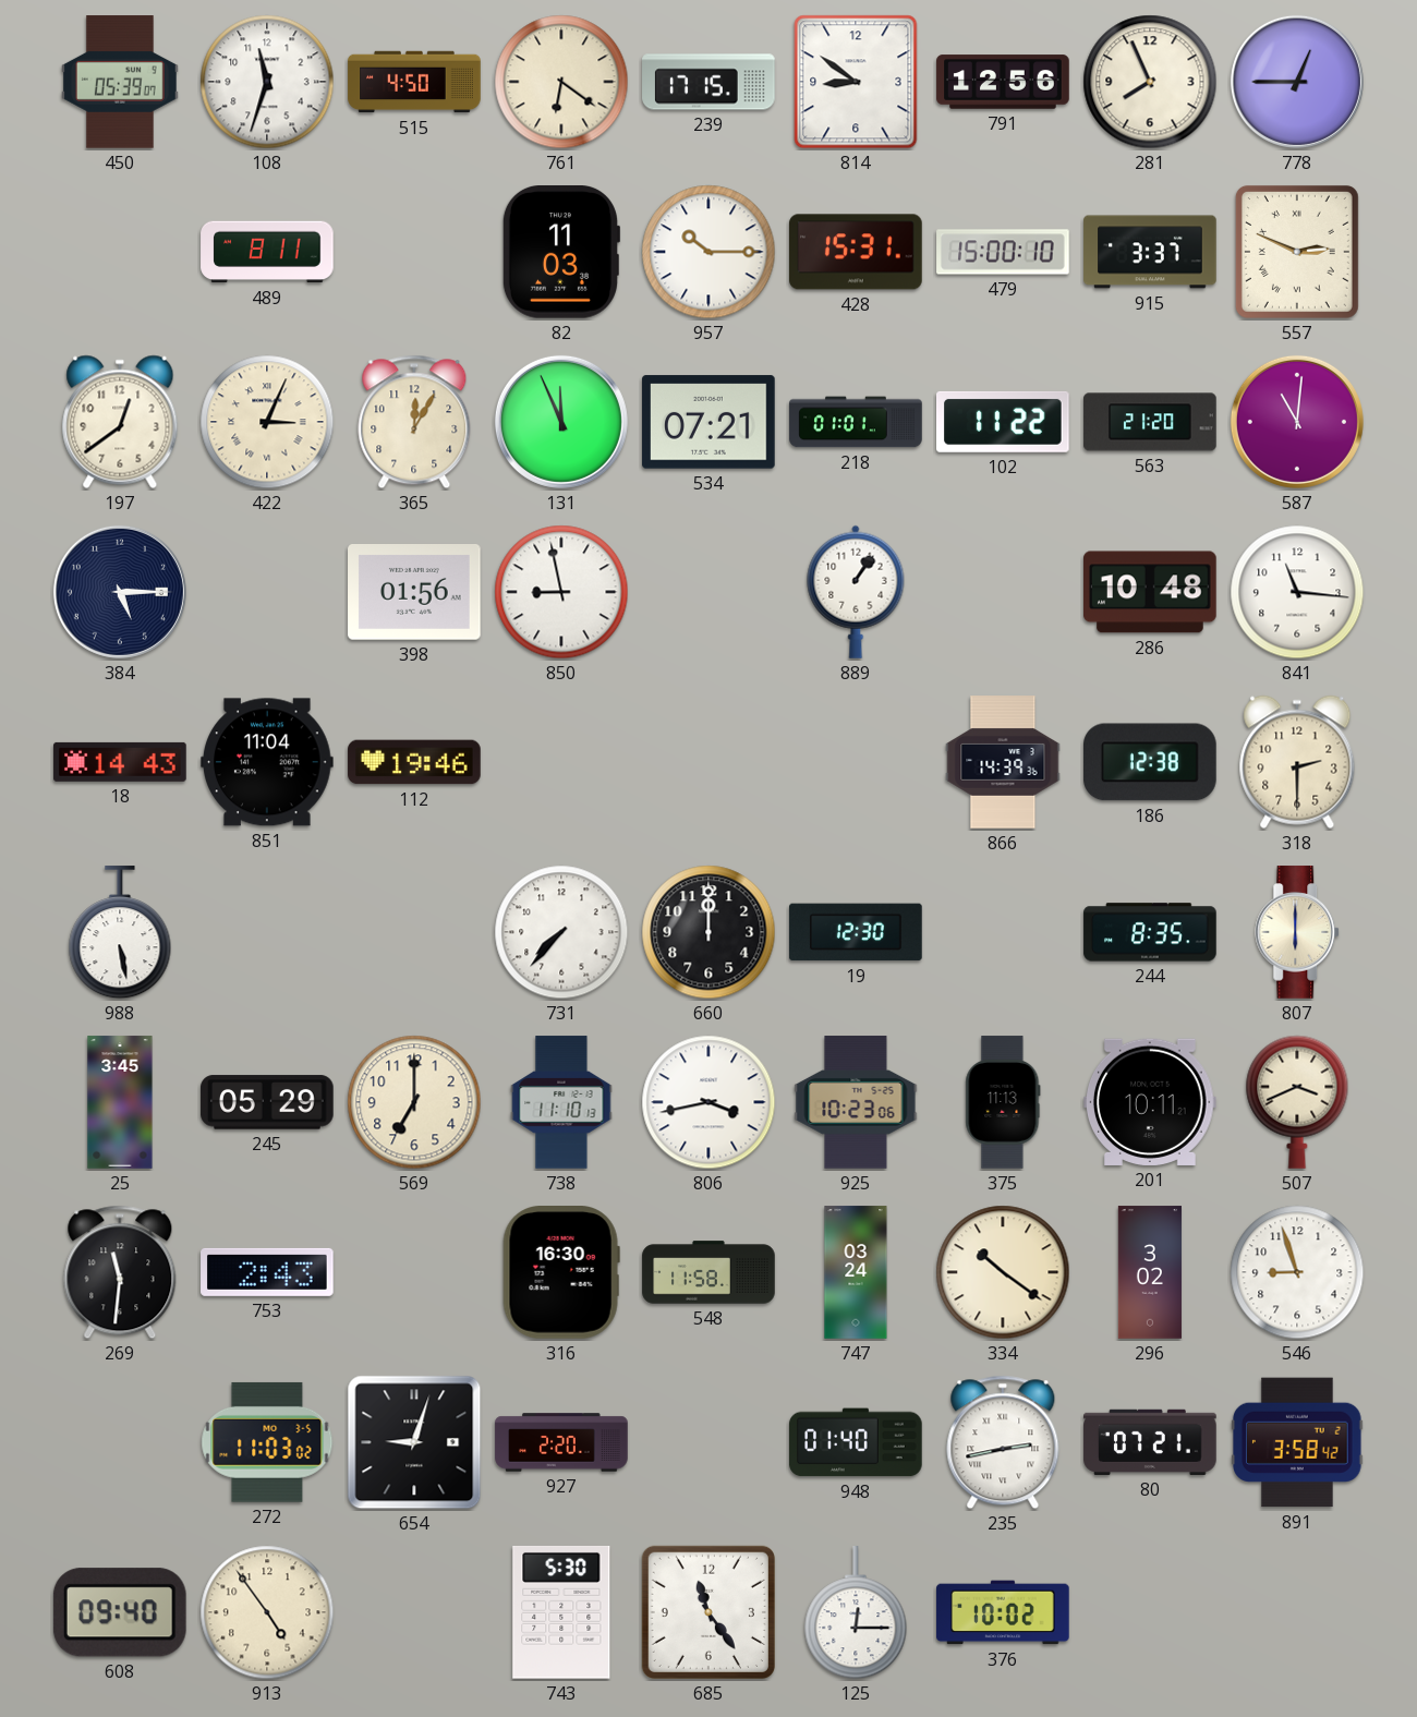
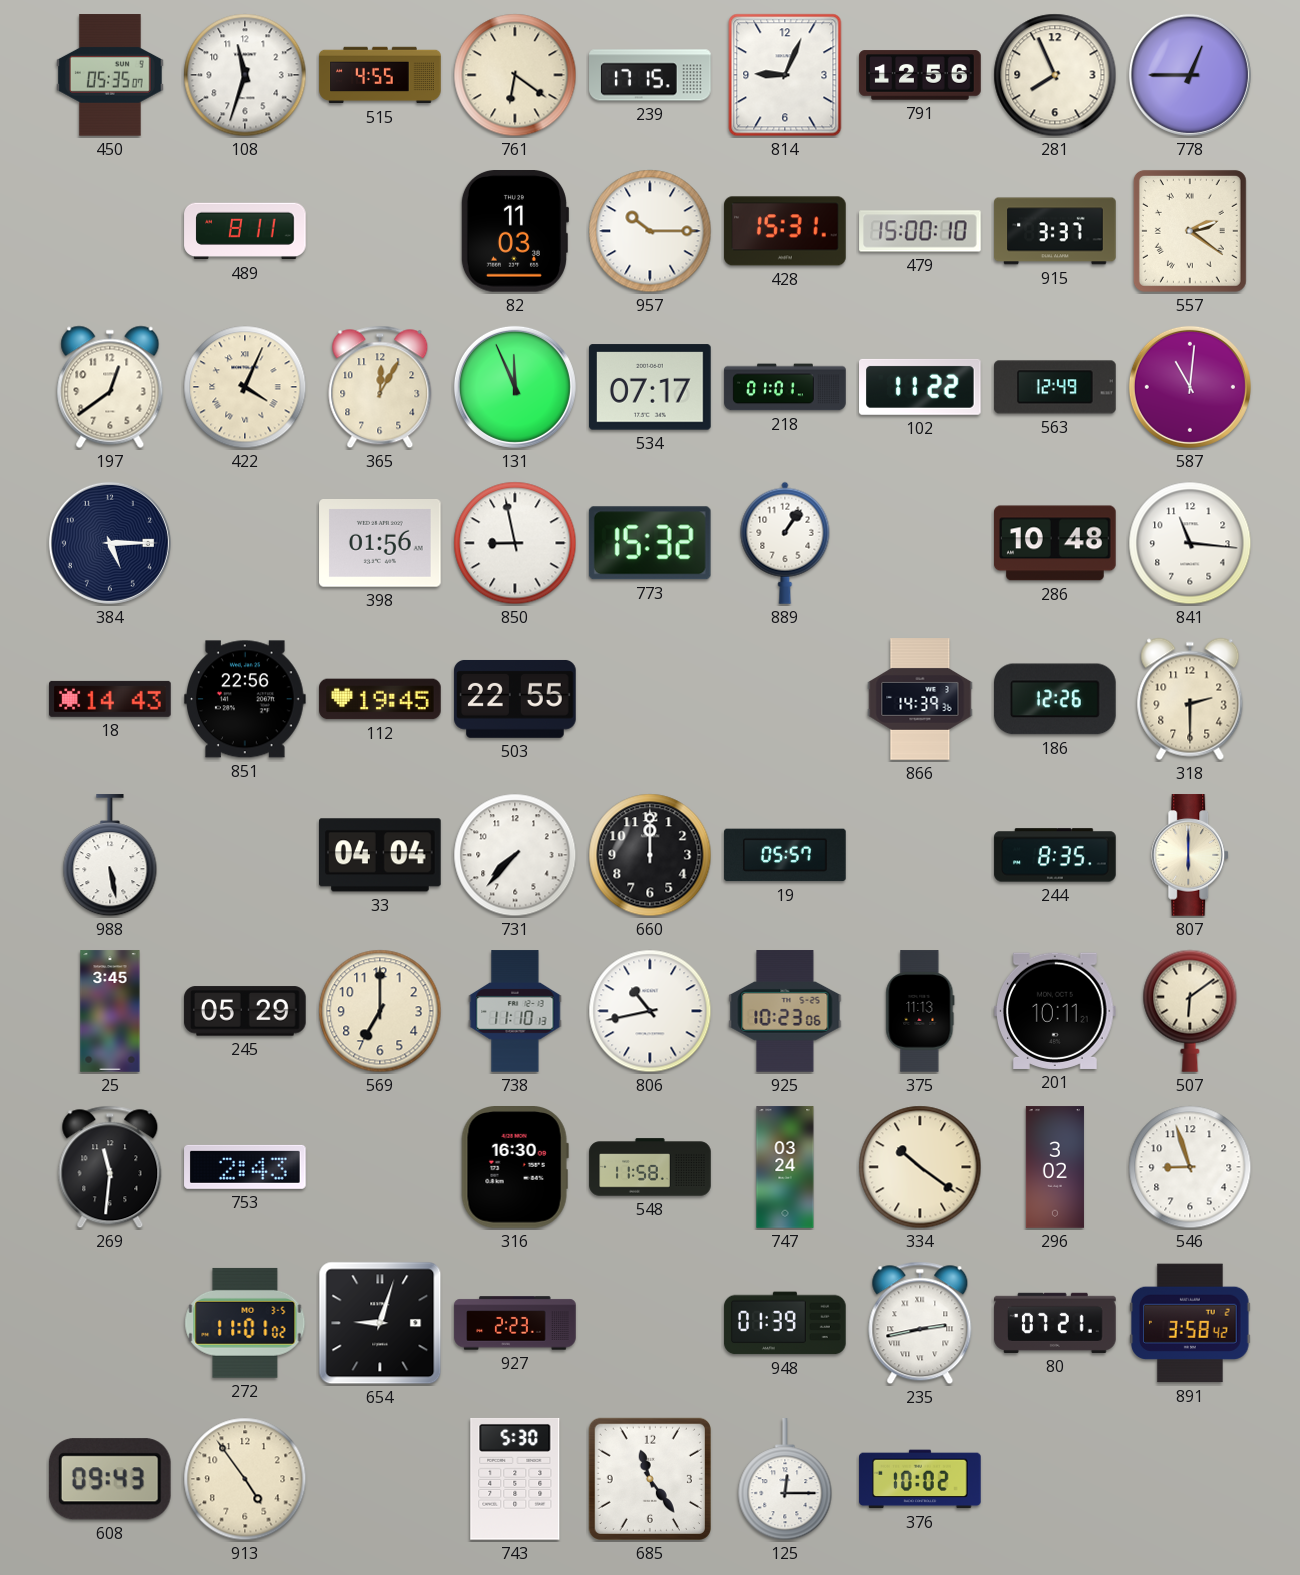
450: 05:39 -> 05:35 (111, 75)
515: 4:50 -> 4:55 (380, 75)
814: 8:51 -> 9:04 (785, 75)
557: 2:49 -> 2:21 (1190, 231)
422: 3:04 -> 4:04 (245, 387)
534: 07:21 -> 07:17 (650, 387)
563: 21:20 -> 12:49 (1055, 387)
773: none -> 15:32 (650, 543)
851: 11:04 -> 22:56 (245, 699)
112: 19:46 -> 19:45 (380, 699)
503: none -> 22:55 (515, 699)
186: 12:38 -> 12:26 (1055, 699)
33: none -> 04:04 (381, 855)
19: 12:30 -> 05:57 (785, 855)
806: 3:43 -> 10:43 (650, 1011)
507: 3:41 -> 6:09 (1190, 1011)
272: 11:03 -> 11:01 (245, 1323)
927: 2:20 -> 2:23 (515, 1323)
948: 01:40 -> 01:39 (785, 1323)
608: 09:40 -> 09:43 (110, 1479)
